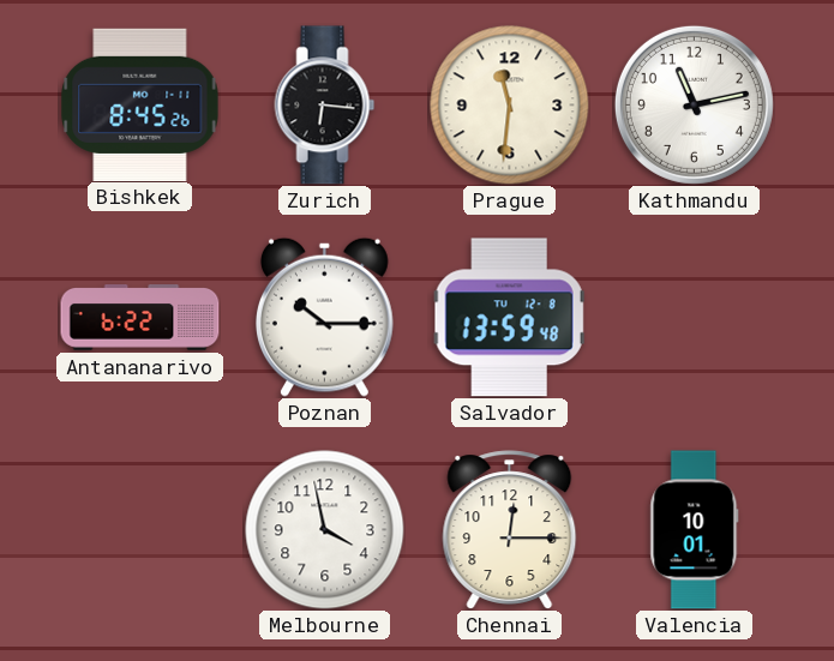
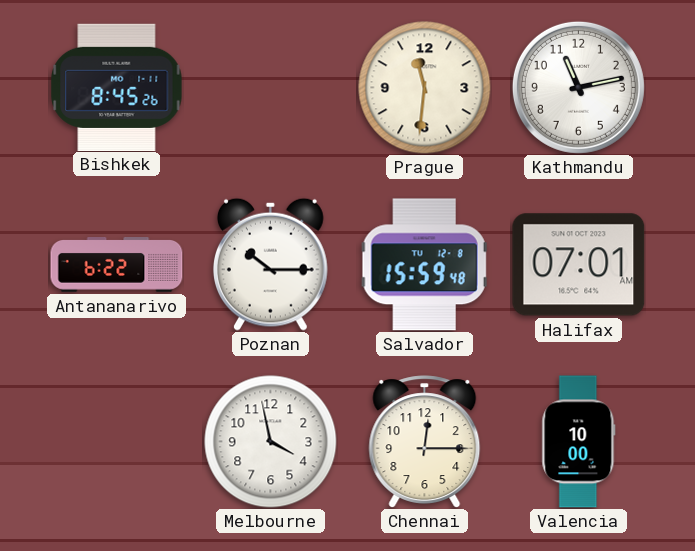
Zurich: 6:16 -> none (325, 106)
Salvador: 13:59 -> 15:59 (424, 265)
Halifax: none -> 07:01 (579, 265)
Valencia: 10:01 -> 10:00 (579, 442)
